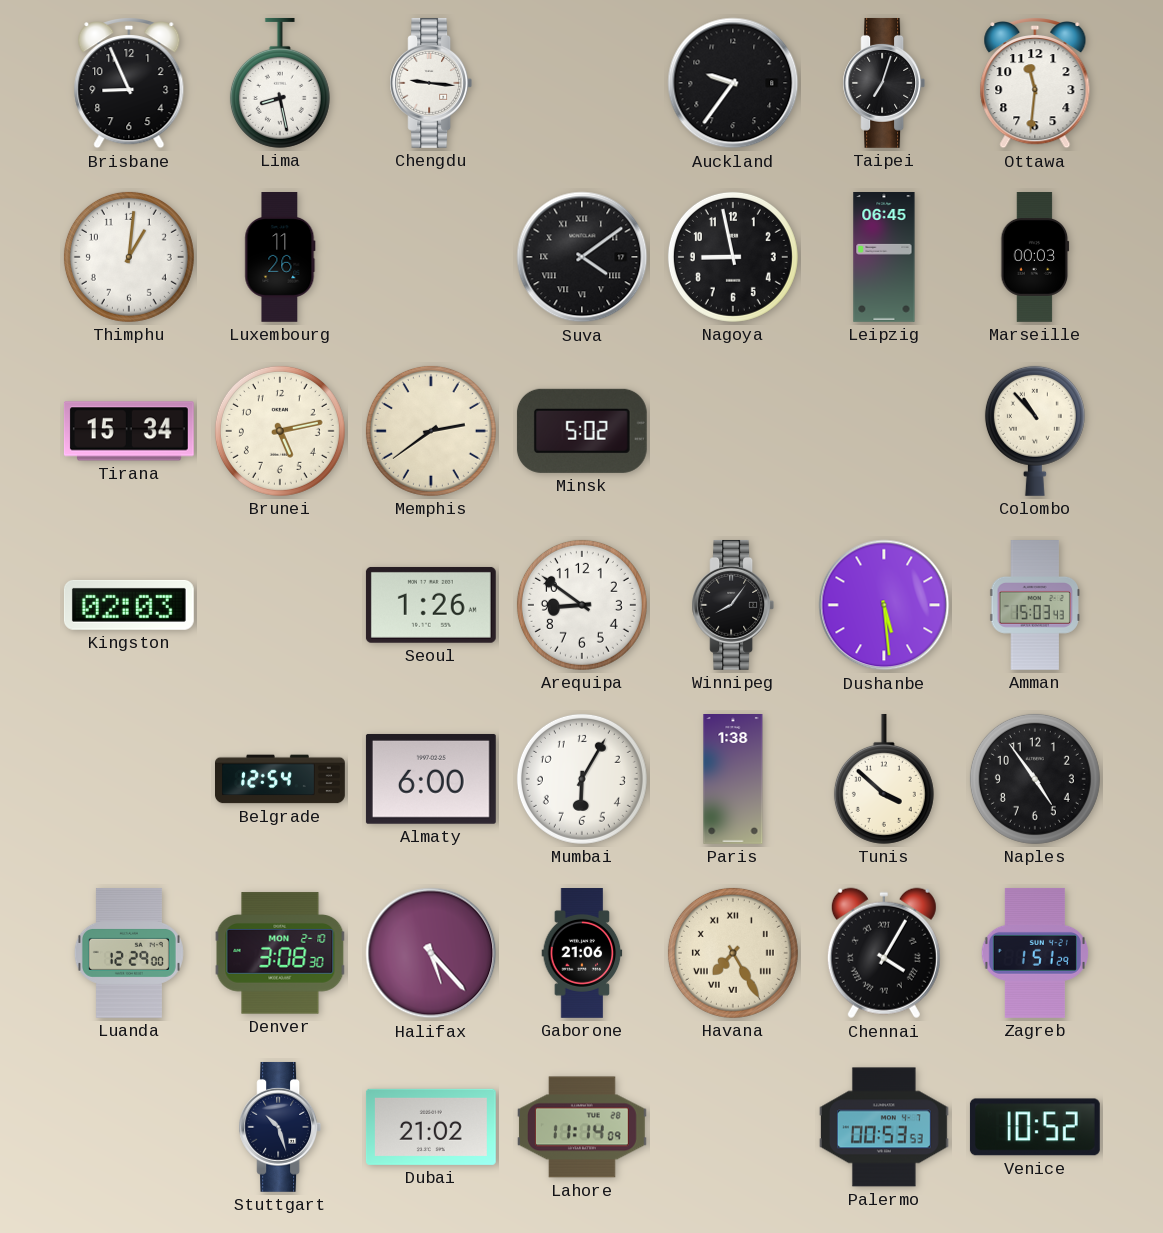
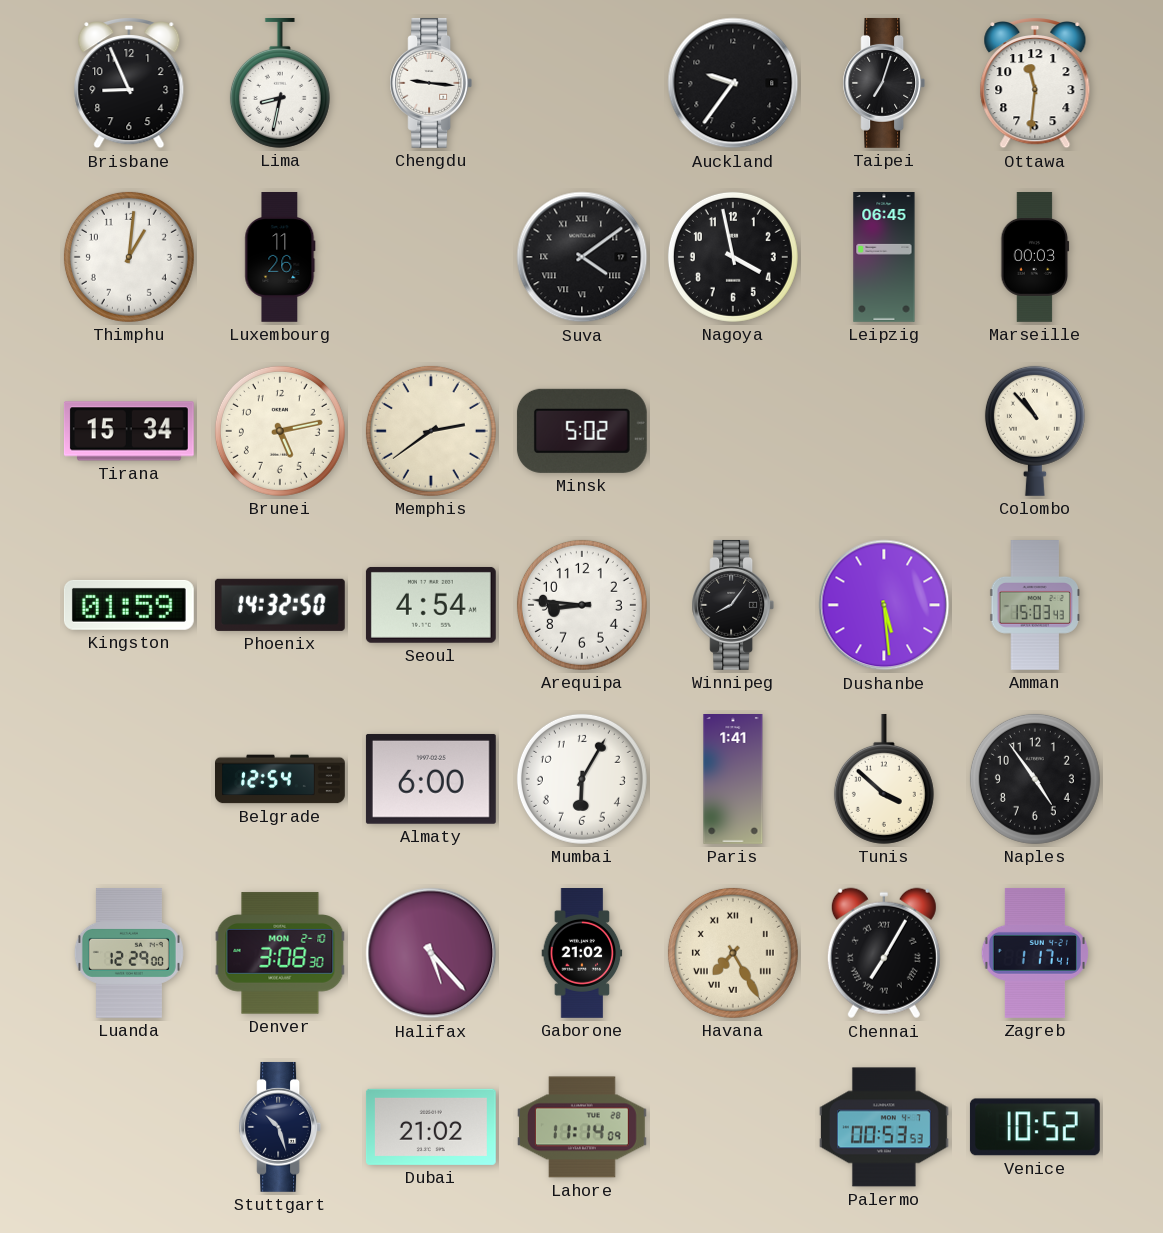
Lima: 8:28 -> 8:32 (280, 83)
Nagoya: 8:58 -> 3:58 (733, 257)
Kingston: 02:03 -> 01:59 (129, 605)
Phoenix: none -> 14:32 (280, 605)
Seoul: 1:26 -> 4:54 (431, 605)
Arequipa: 8:51 -> 8:46 (582, 605)
Paris: 1:38 -> 1:41 (733, 780)
Gaborone: 21:06 -> 21:02 (582, 954)
Chennai: 4:05 -> 7:05 (884, 953)
Zagreb: 1:51 -> 1:17 (1035, 953)
